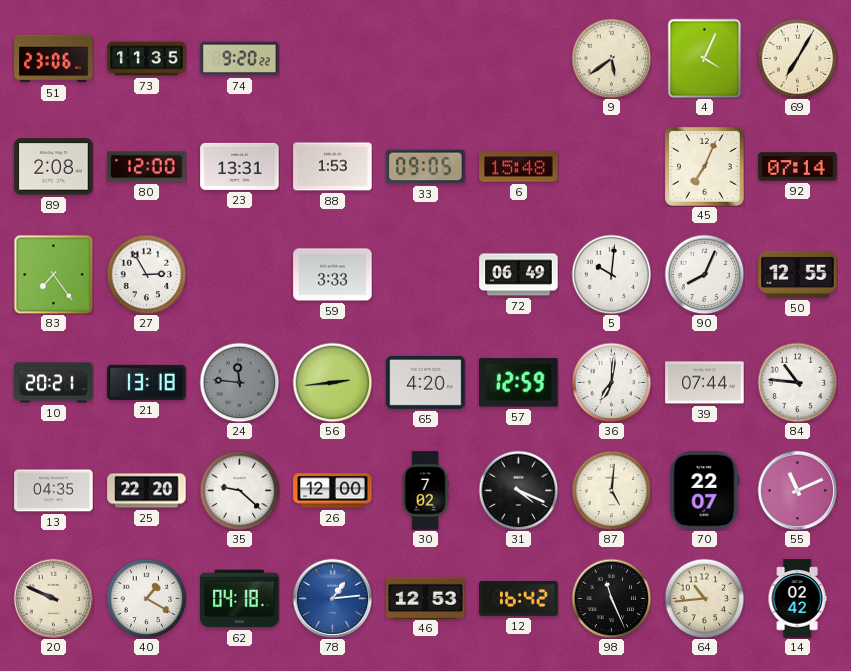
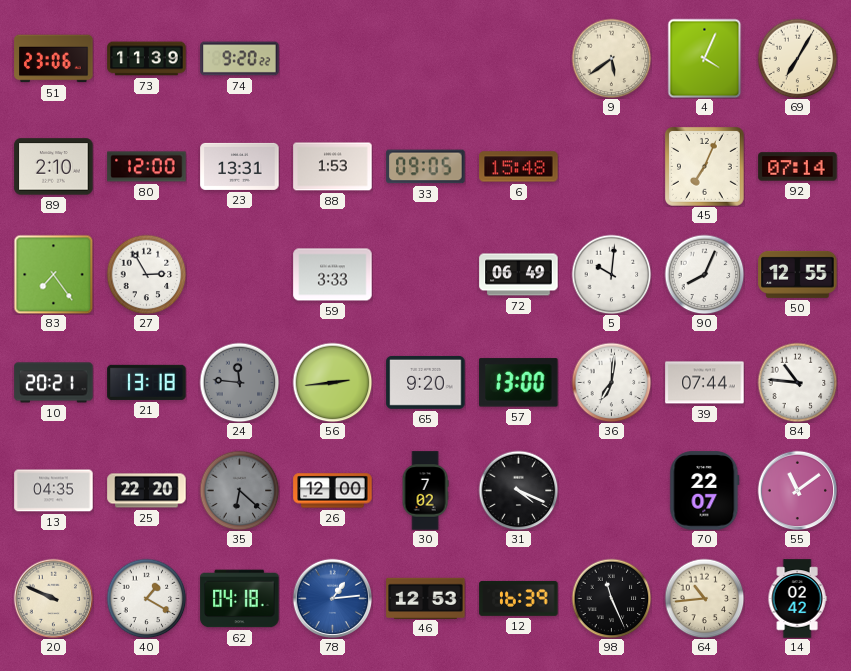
73: 11:35 -> 11:39 (147, 59)
89: 2:08 -> 2:10 (54, 167)
65: 4:20 -> 9:20 (426, 382)
57: 12:59 -> 13:00 (519, 383)
35: 9:22 -> 6:22 (239, 490)
35 dial: white -> grey (239, 490)
87: 5:01 -> none (611, 490)
55: 11:11 -> 11:09 (797, 490)
12: 16:42 -> 16:39 (519, 598)
